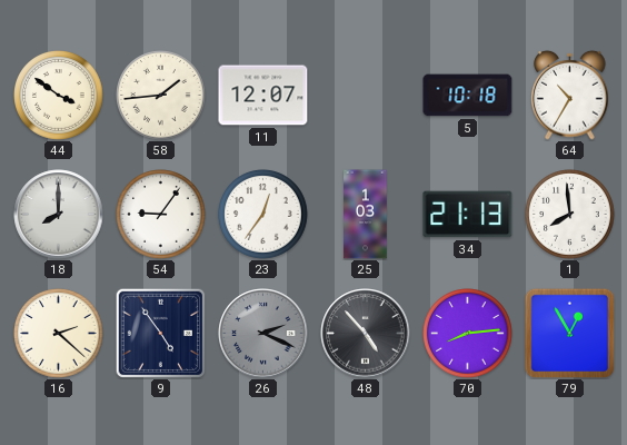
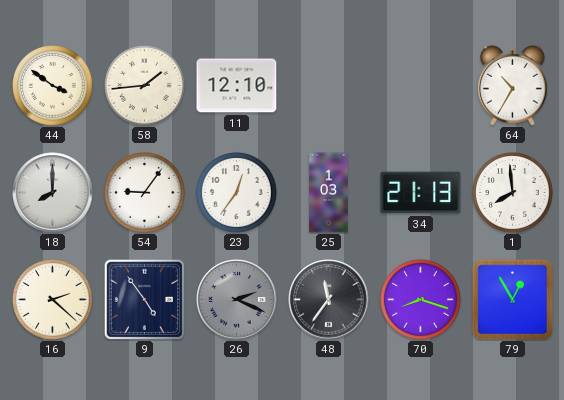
11: 12:07 -> 12:10 (237, 86)
5: 10:18 -> none (468, 96)
48: 4:53 -> 11:36 (329, 300)
70: 8:14 -> 8:18 (421, 300)
